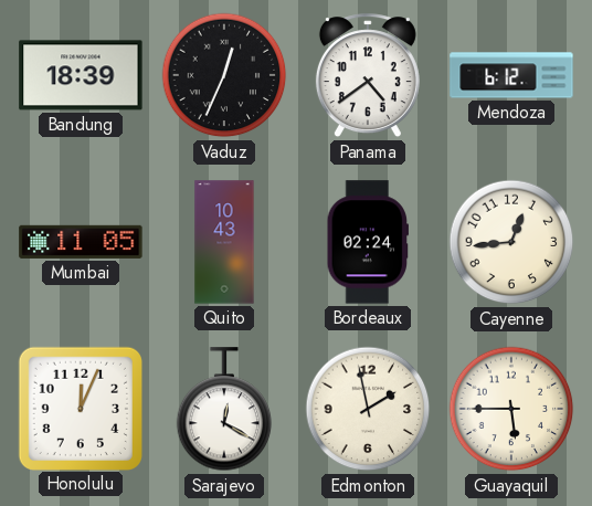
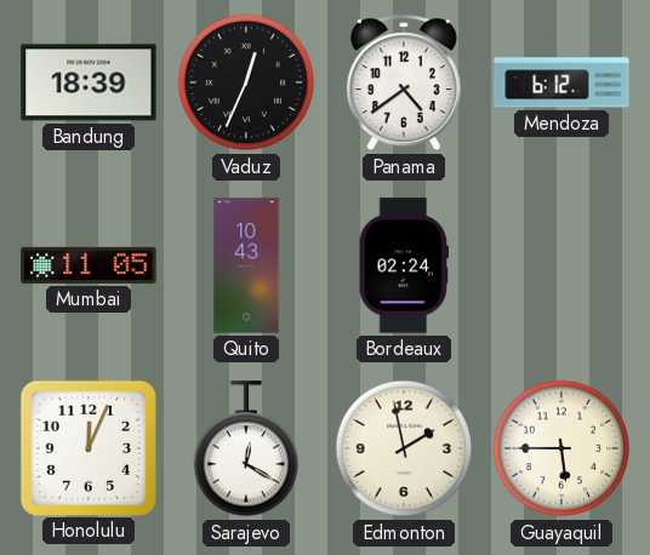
Cayenne: 12:44 -> none (511, 242)
